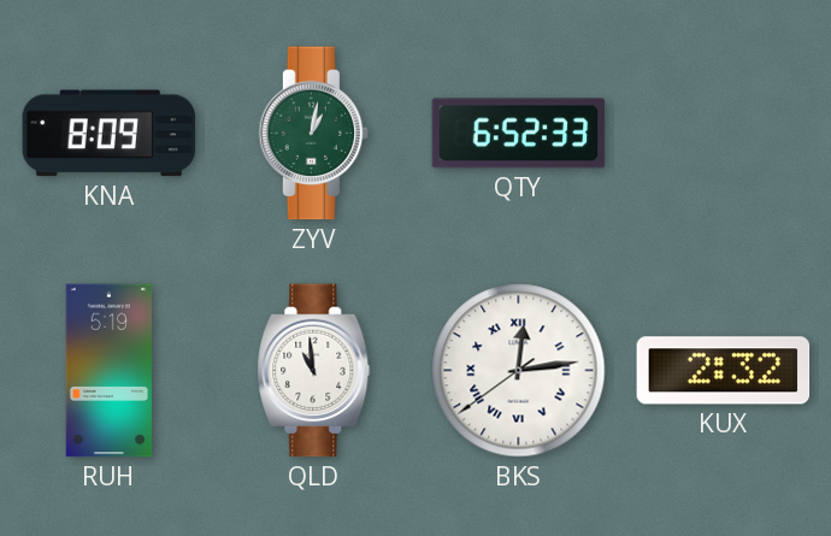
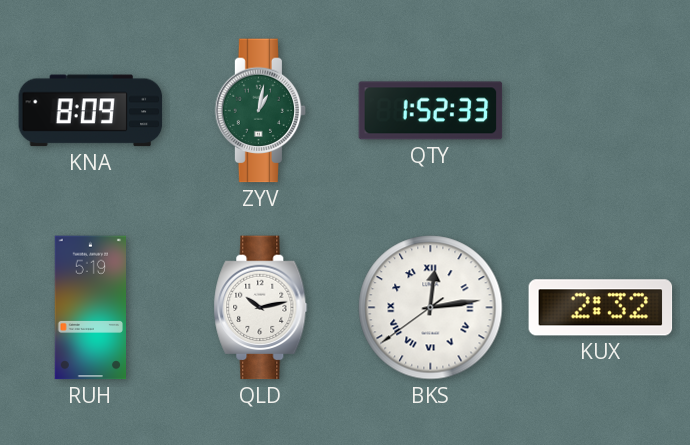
QTY: 6:52 -> 1:52 (431, 111)
QLD: 10:59 -> 10:13 (261, 308)
